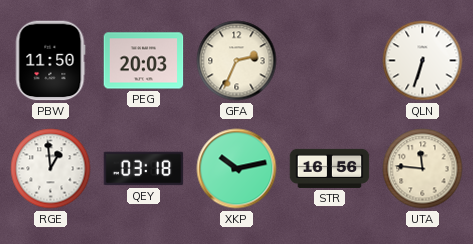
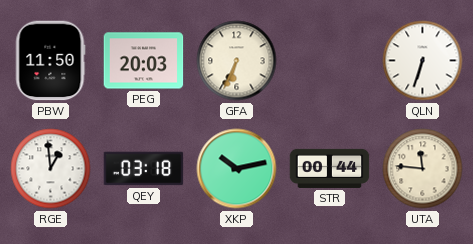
GFA: 2:34 -> 6:34 (237, 61)
STR: 16:56 -> 00:44 (330, 168)
